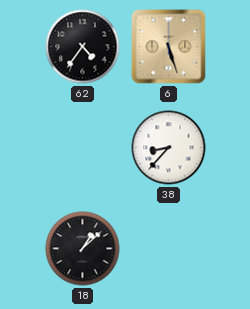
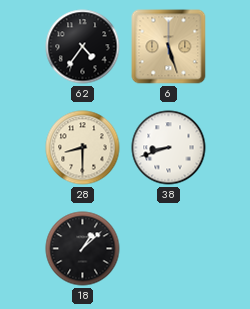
28: none -> 8:30 (83, 148)
38: 8:37 -> 8:42 (169, 148)
